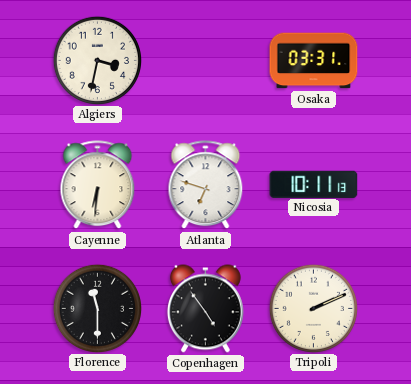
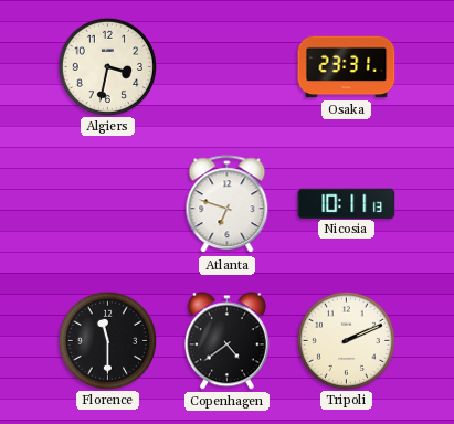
Osaka: 03:31 -> 23:31 (347, 67)
Cayenne: 6:31 -> none (98, 185)
Copenhagen: 4:54 -> 4:39 (226, 341)
